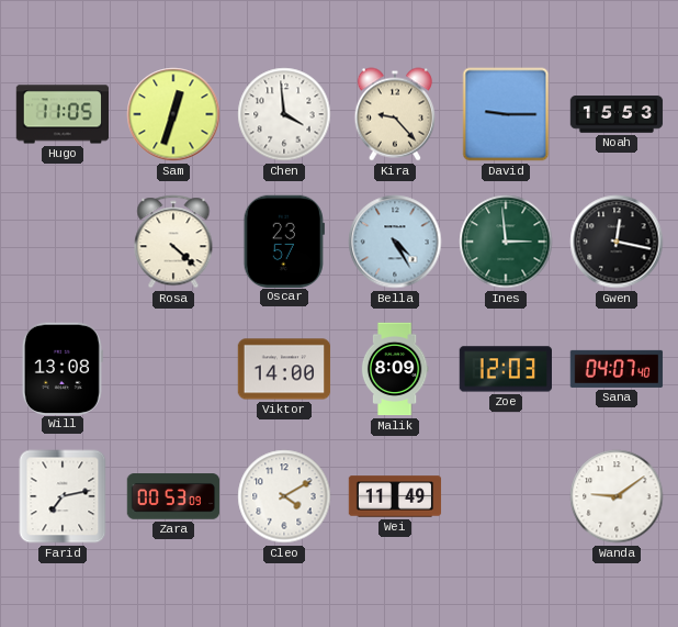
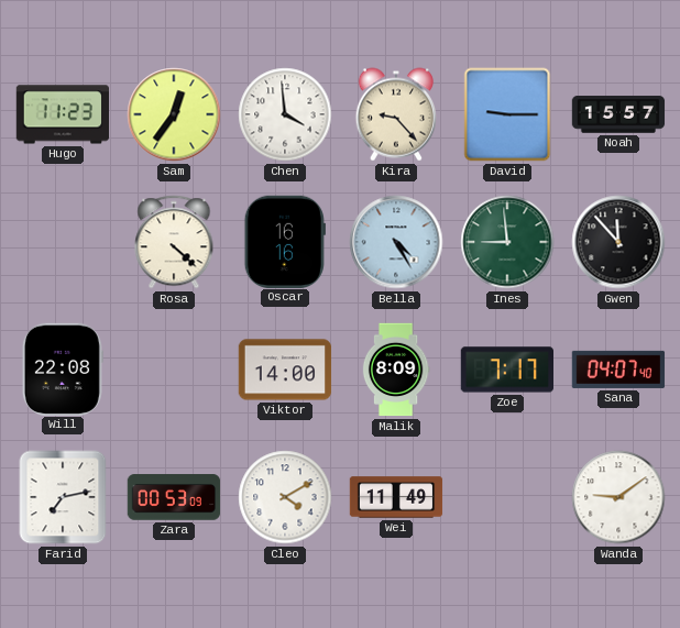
Hugo: 11:05 -> 11:23 (62, 114)
Sam: 12:33 -> 12:36 (174, 114)
Noah: 15:53 -> 15:57 (618, 114)
Oscar: 23:57 -> 16:16 (285, 241)
Ines: 2:59 -> 8:59 (507, 242)
Gwen: 12:17 -> 11:53 (618, 242)
Will: 13:08 -> 22:08 (63, 368)
Zoe: 12:03 -> 7:17 (506, 370)
